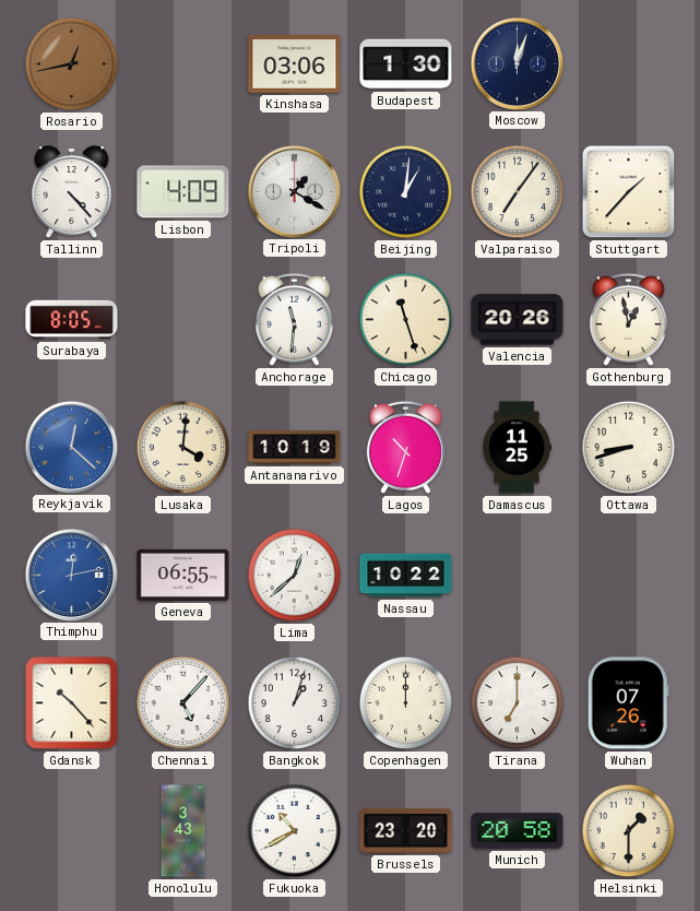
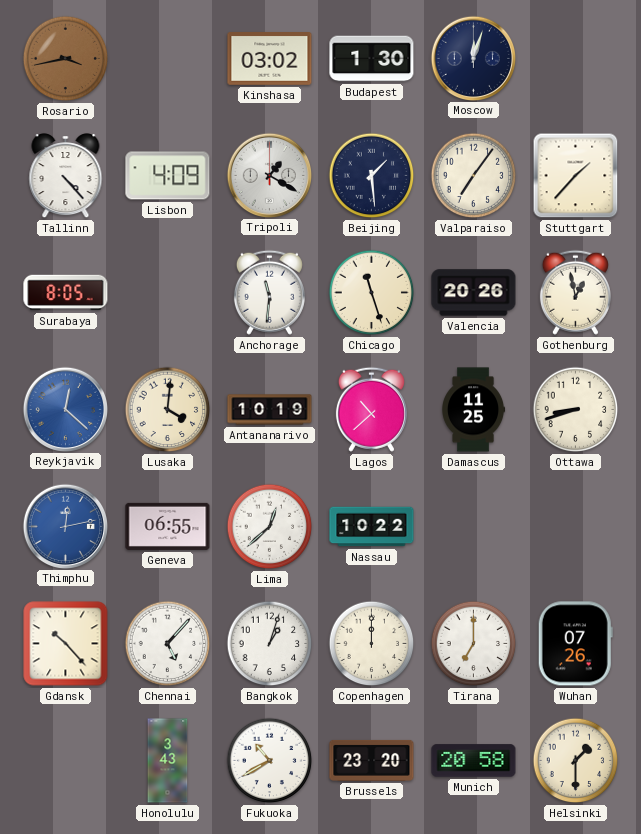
Rosario: 12:43 -> 3:43 (66, 59)
Kinshasa: 03:06 -> 03:02 (270, 59)
Beijing: 1:01 -> 1:29 (372, 176)
Lagos: 10:33 -> 10:38 (371, 409)
